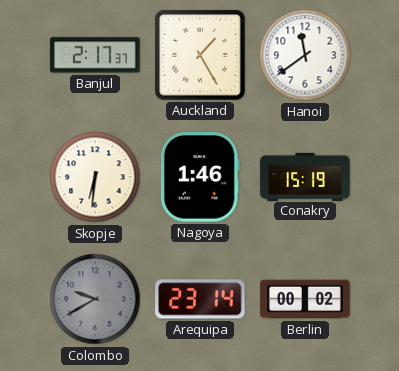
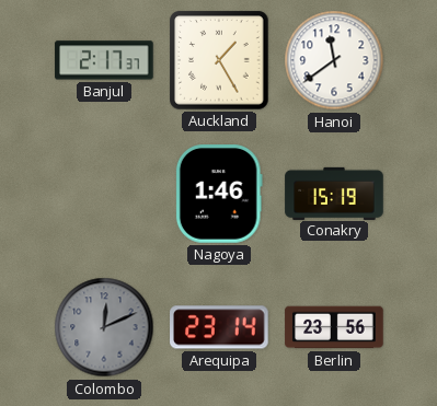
Skopje: 6:31 -> none (95, 177)
Colombo: 9:40 -> 12:11 (104, 327)
Berlin: 00:02 -> 23:56 (334, 327)
